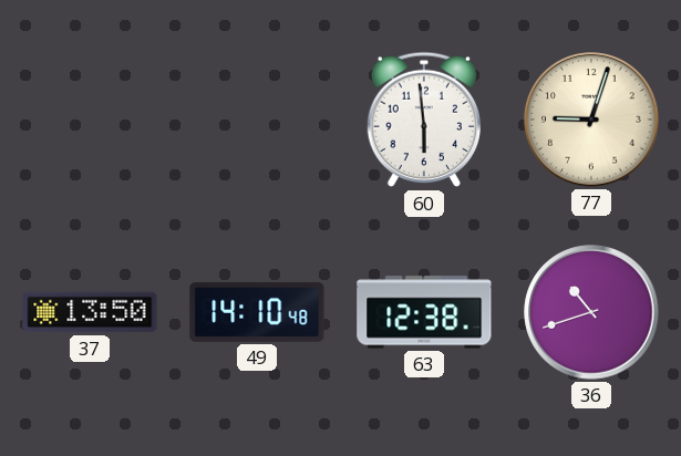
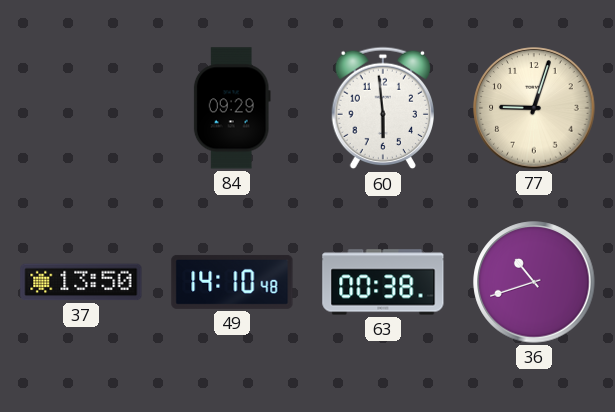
84: none -> 09:29 (232, 108)
63: 12:38 -> 00:38 (383, 282)
